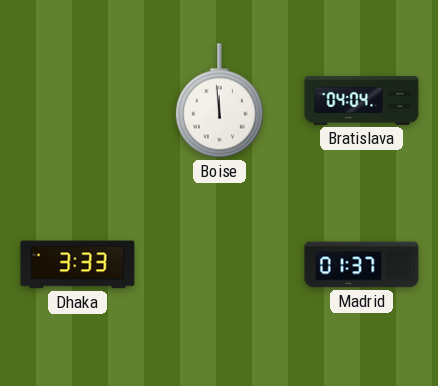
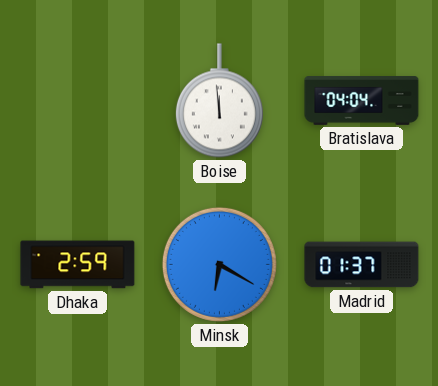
Dhaka: 3:33 -> 2:59 (78, 265)
Minsk: none -> 6:20 (219, 264)
